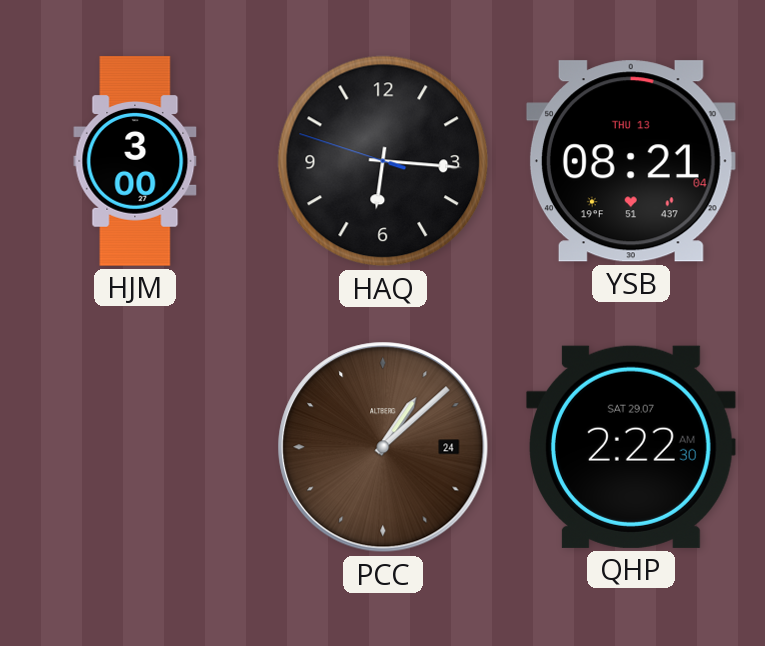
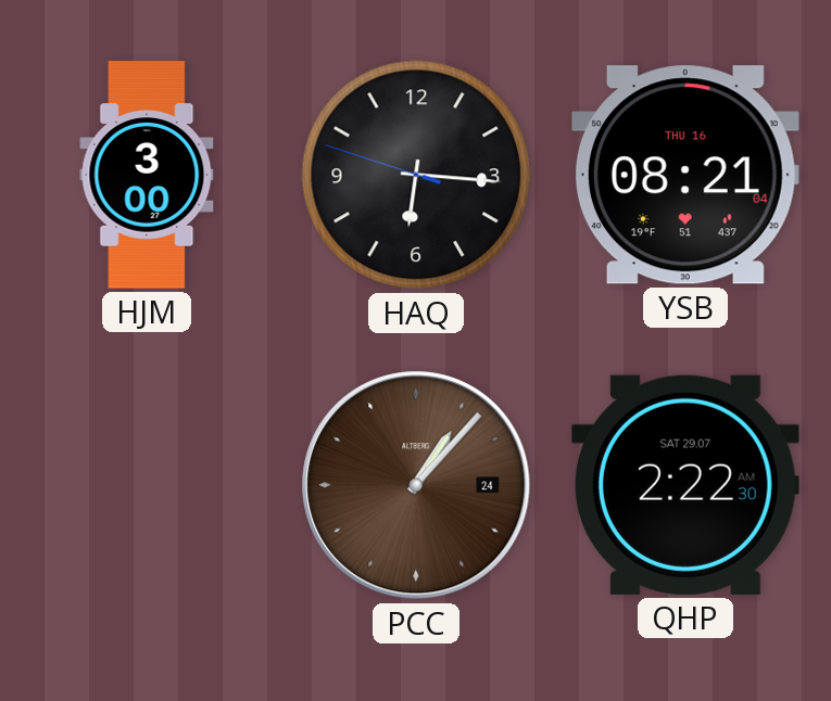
YSB date: THU 13 -> THU 16 (685, 175)
PCC: 1:08 -> 1:07 (416, 485)
